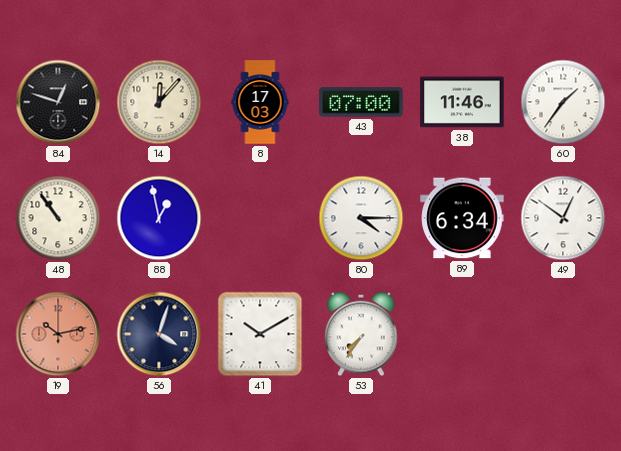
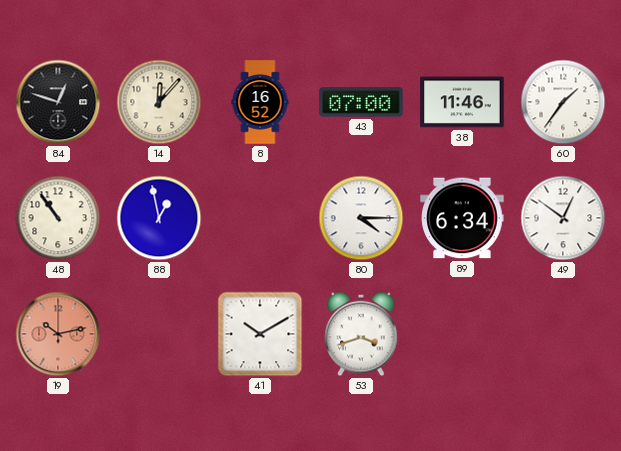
8: 17:03 -> 16:52 (260, 102)
56: 4:03 -> none (159, 334)
53: 7:36 -> 3:42 (361, 334)
